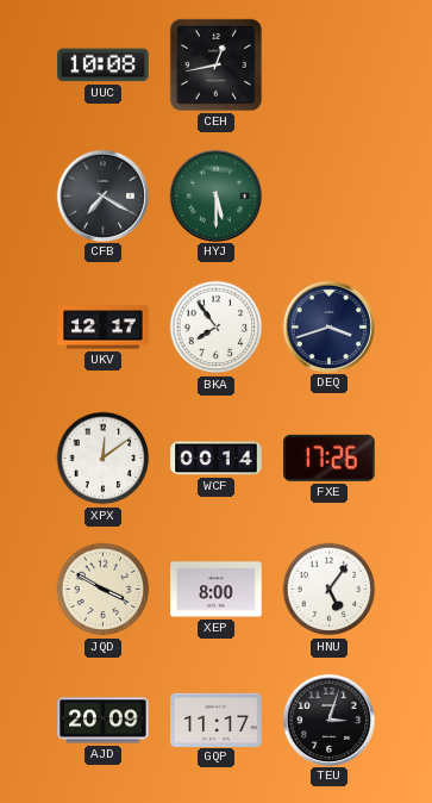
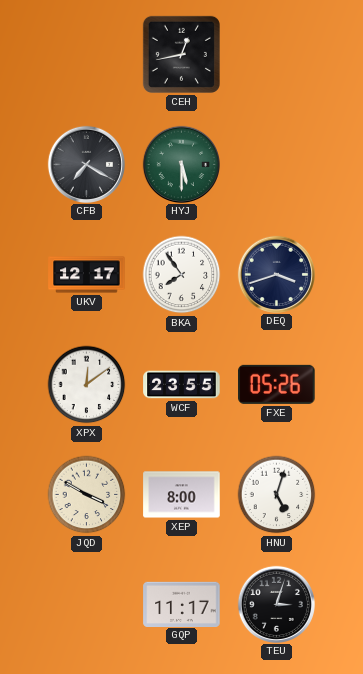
UUC: 10:08 -> none (104, 66)
WCF: 00:14 -> 23:55 (182, 385)
FXE: 17:26 -> 05:26 (277, 384)
HNU: 5:06 -> 5:03 (277, 495)
AJD: 20:09 -> none (104, 721)
